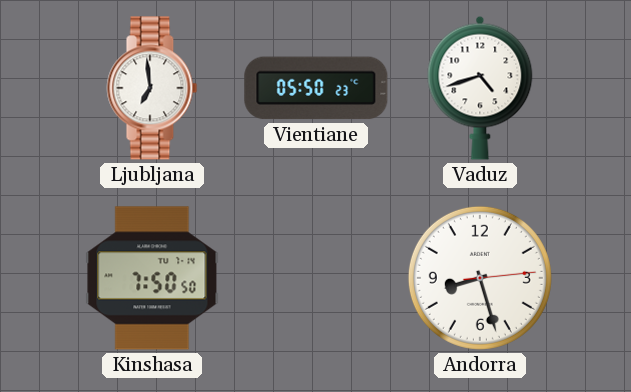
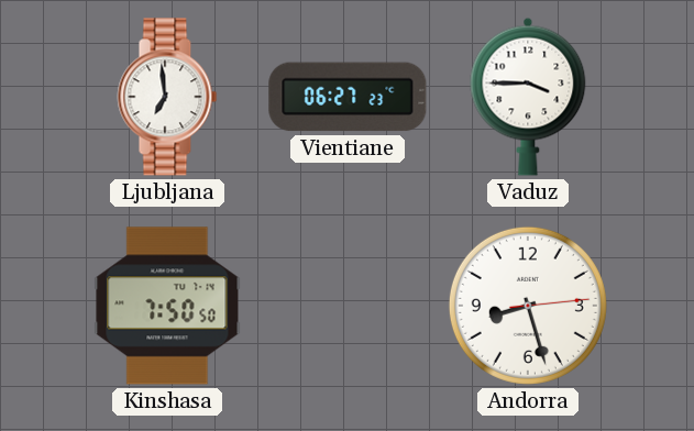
Vientiane: 05:50 -> 06:27 (348, 97)
Vaduz: 4:42 -> 3:45 (528, 97)
